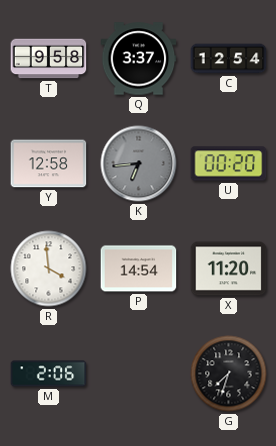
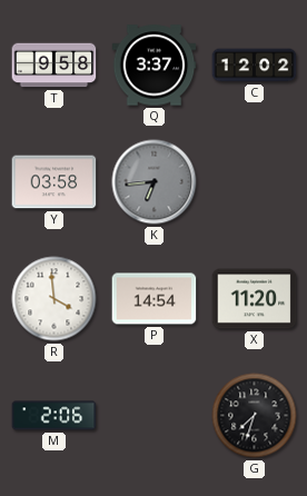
C: 12:54 -> 12:02 (255, 66)
Y: 12:58 -> 03:58 (55, 182)
U: 00:20 -> none (229, 164)
